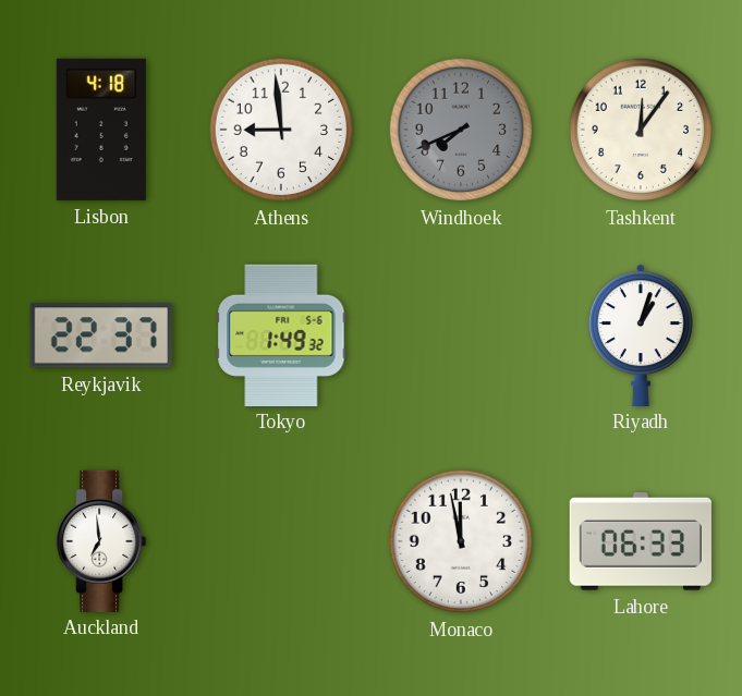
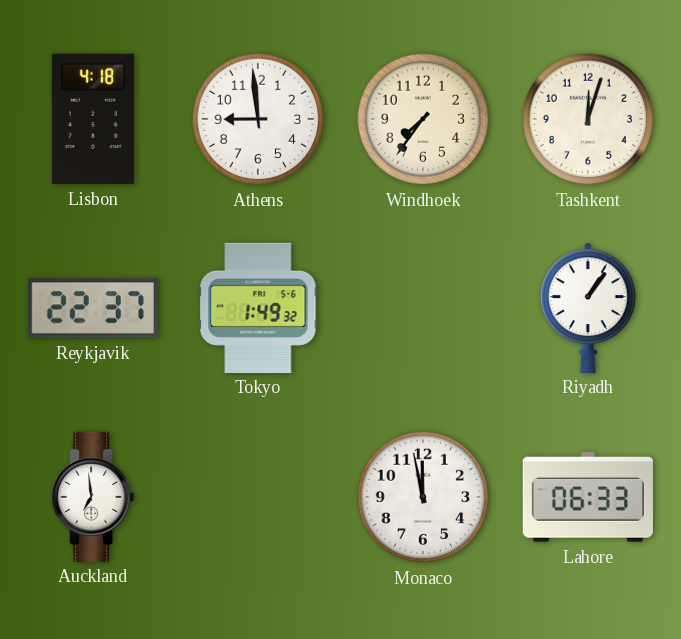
Windhoek: 7:41 -> 7:36 (423, 119)
Windhoek dial: grey -> cream (423, 119)
Tashkent: 12:06 -> 12:03 (588, 119)
Riyadh: 1:03 -> 1:06 (588, 307)
